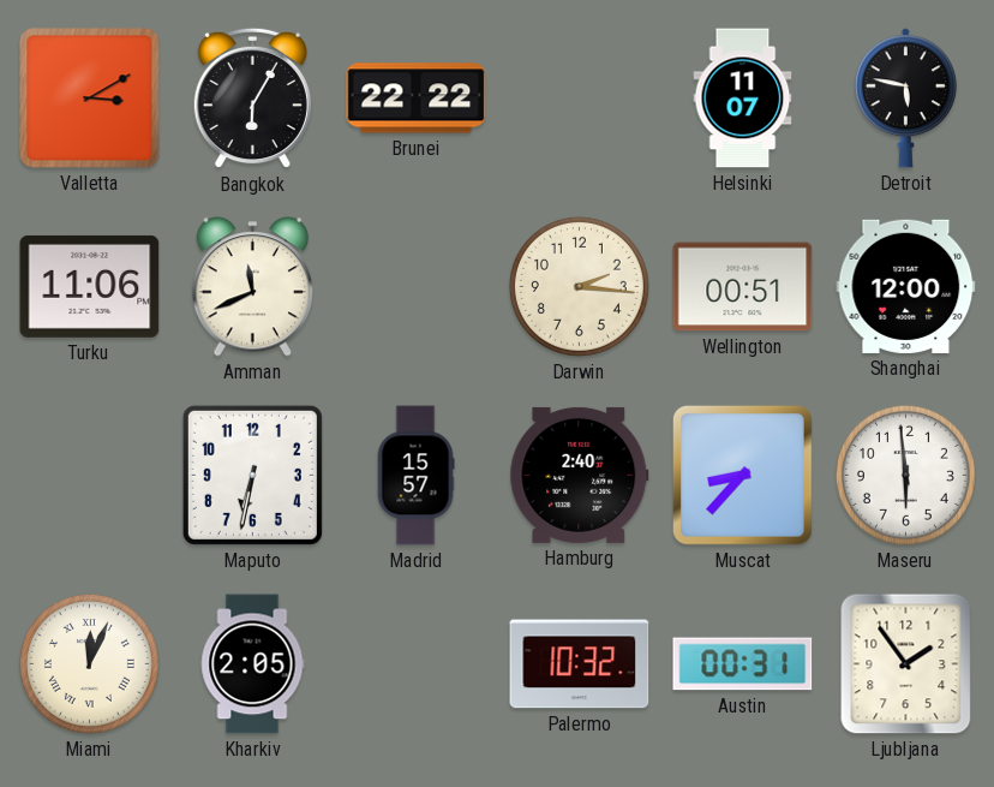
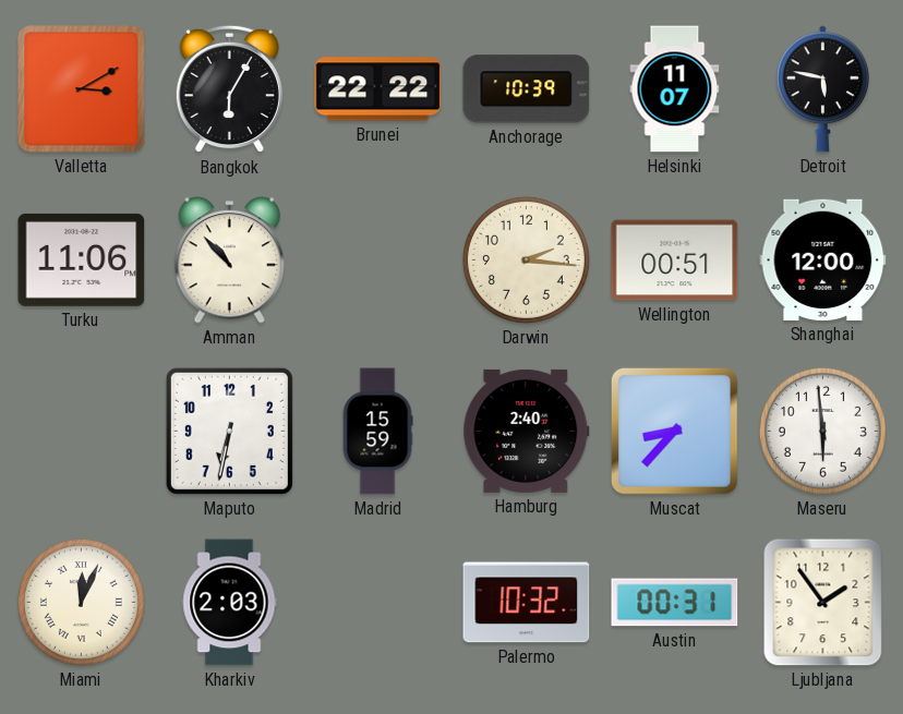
Anchorage: none -> 10:39 (527, 89)
Amman: 11:41 -> 10:53 (229, 261)
Madrid: 15:57 -> 15:59 (377, 432)
Kharkiv: 2:05 -> 2:03 (229, 603)
